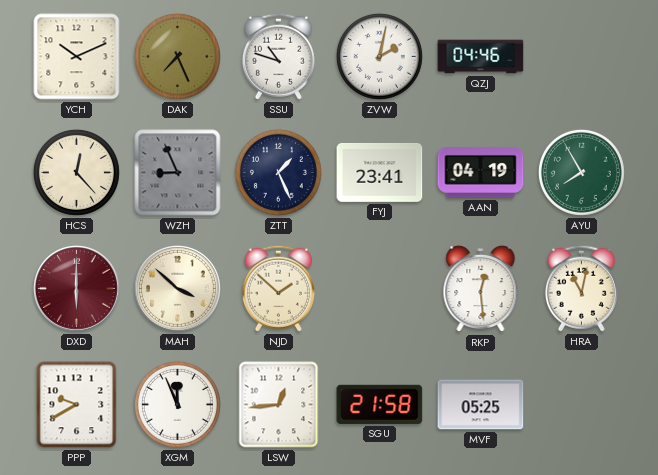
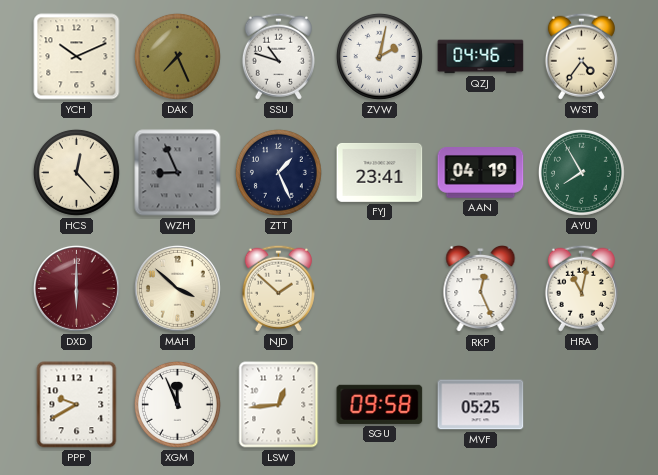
WST: none -> 4:36 (581, 56)
RKP: 12:29 -> 12:26 (481, 289)
SGU: 21:58 -> 09:58 (380, 404)
